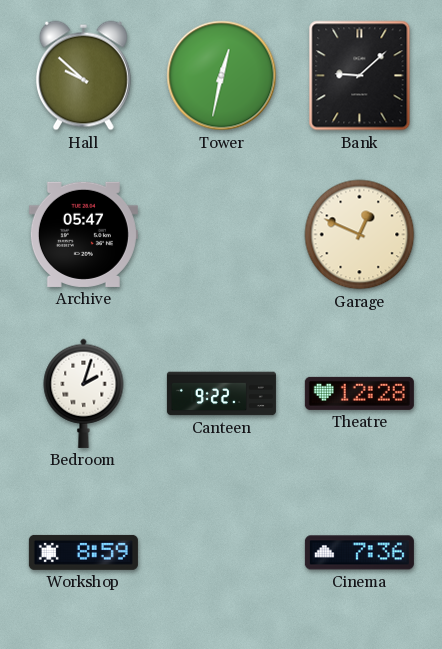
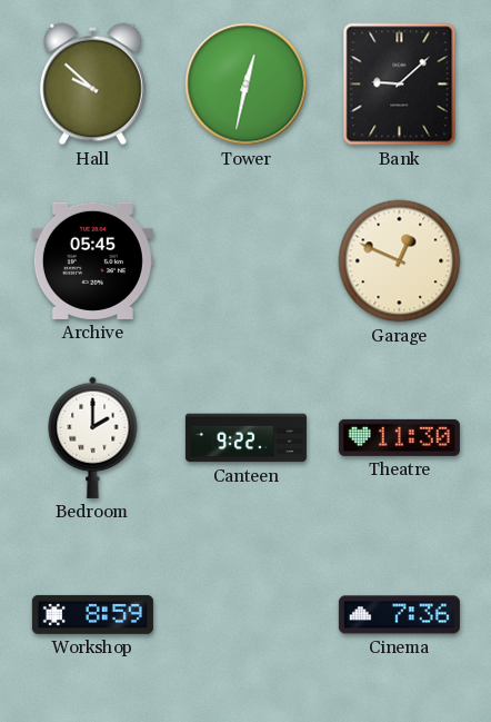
Archive: 05:47 -> 05:45 (92, 260)
Bedroom: 2:03 -> 2:00 (93, 437)
Theatre: 12:28 -> 11:30 (399, 437)
